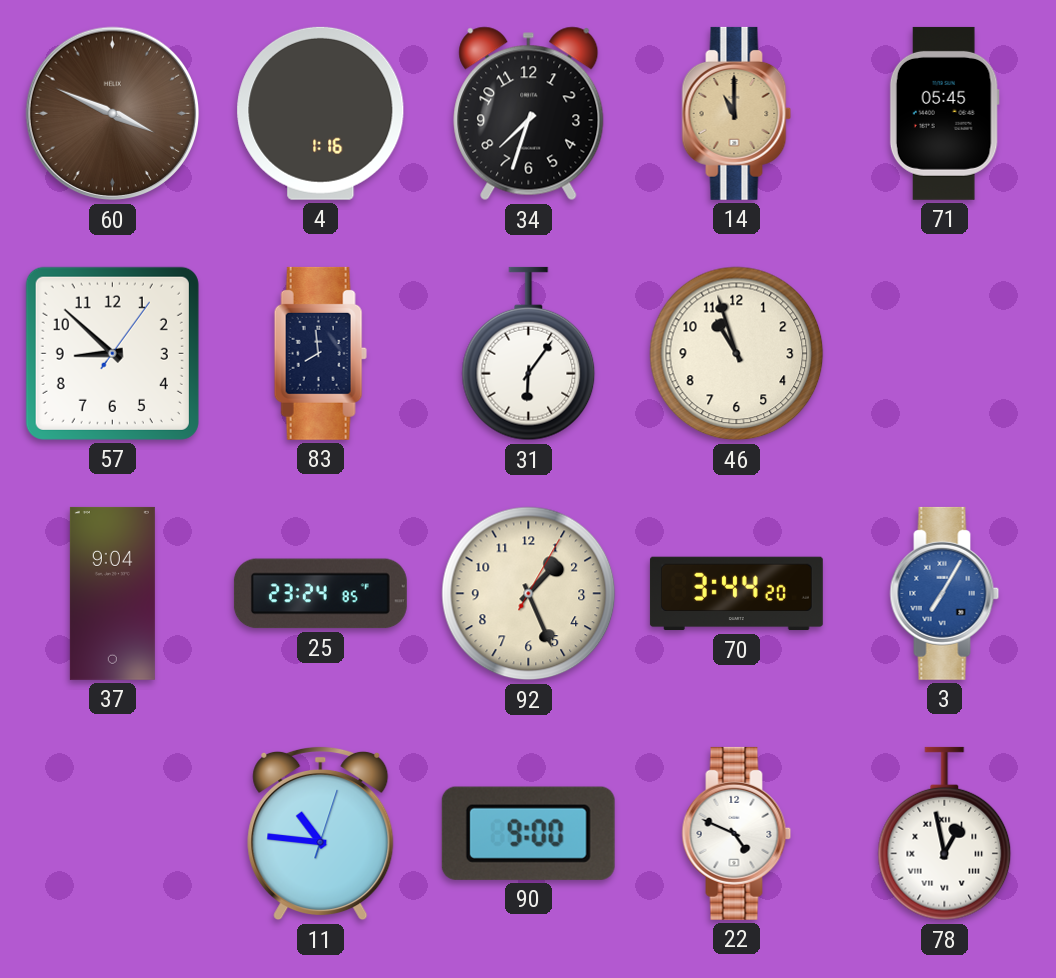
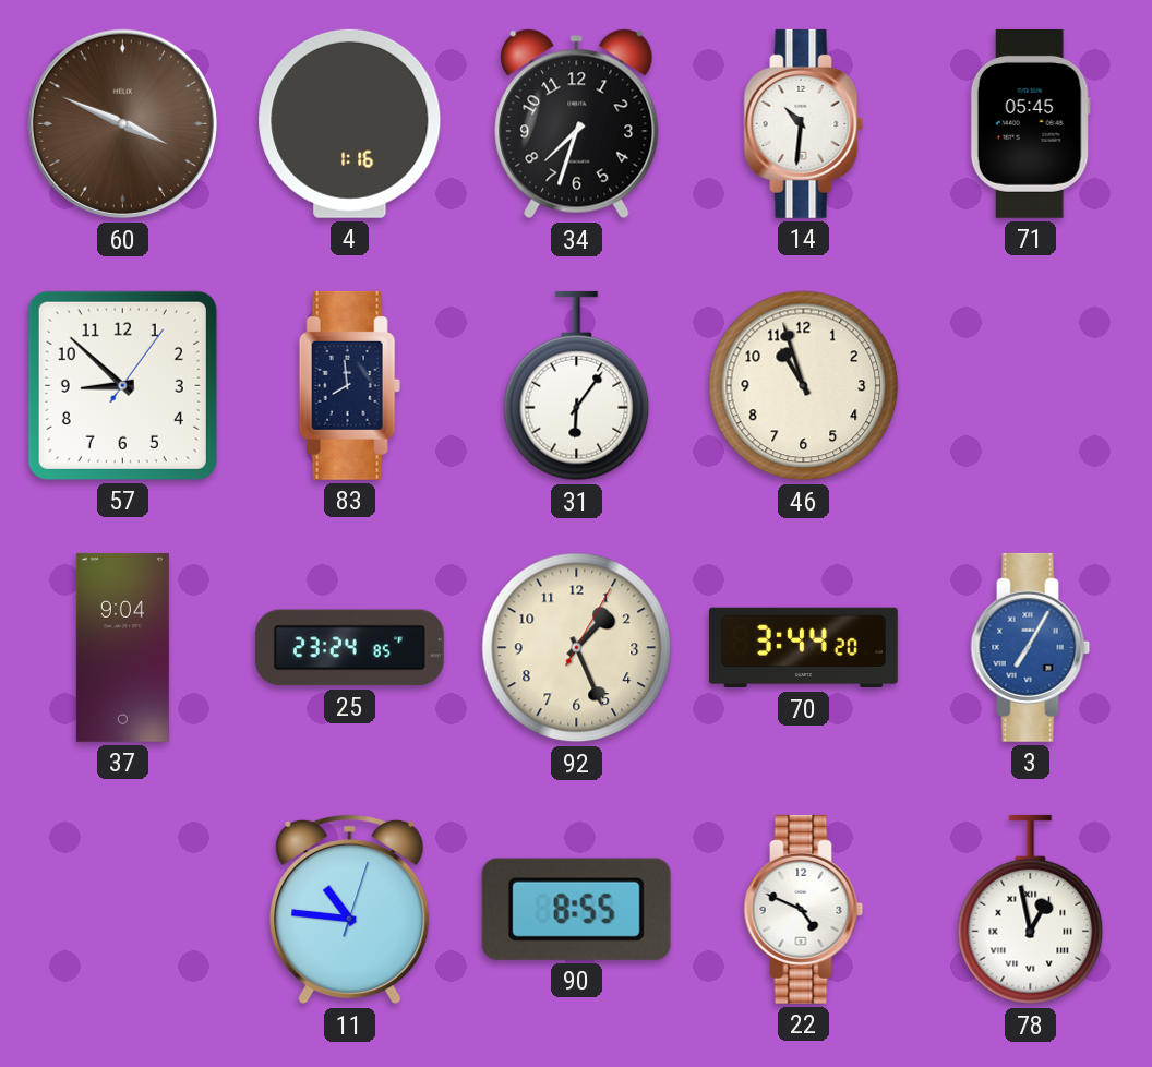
14: 11:00 -> 10:31 (804, 123)
14 dial: champagne -> white (804, 123)
90: 9:00 -> 8:55 (576, 909)
